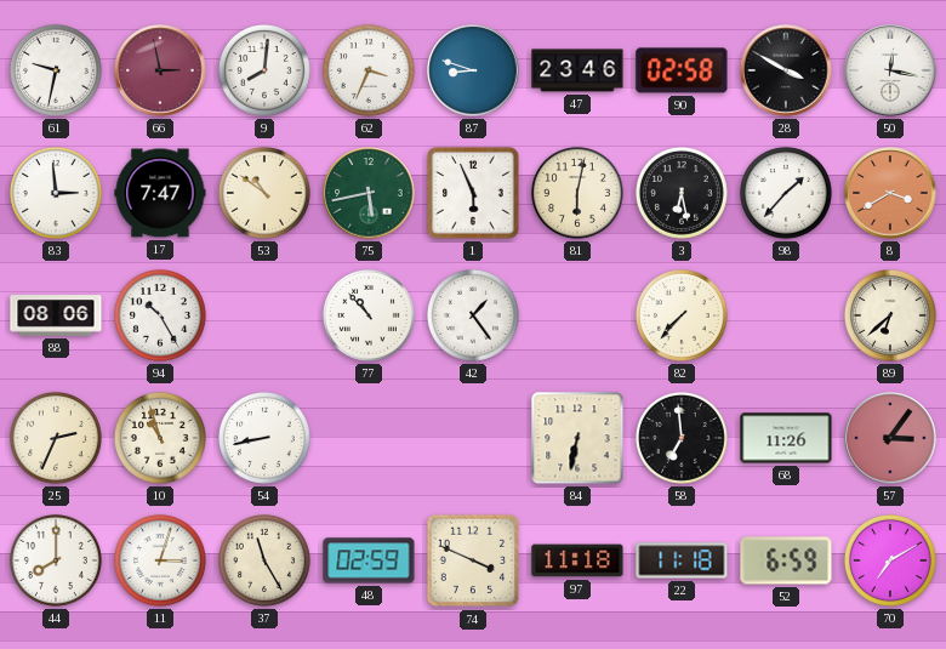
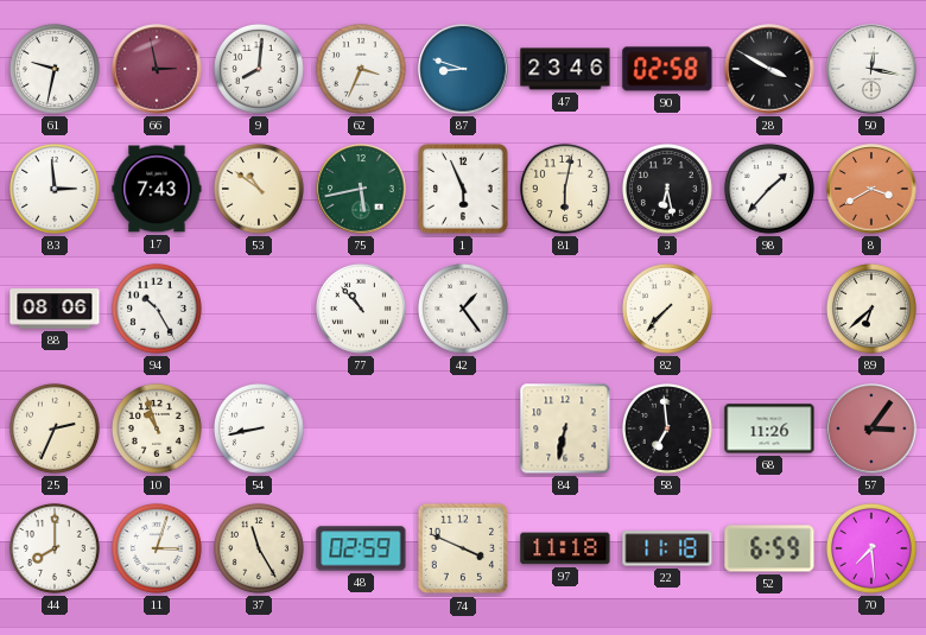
17: 7:47 -> 7:43 (157, 189)
70: 7:10 -> 7:29 (871, 548)
